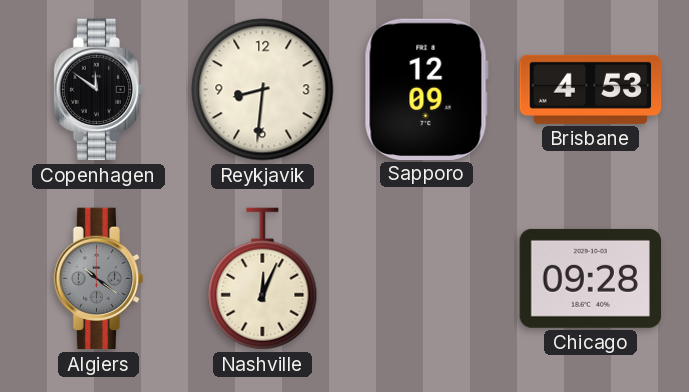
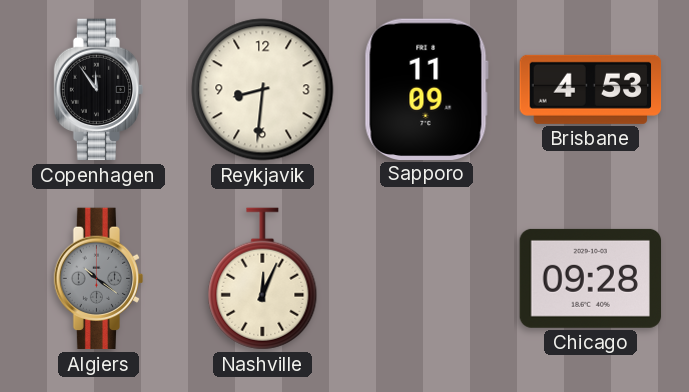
Copenhagen: 11:51 -> 11:54 (99, 90)
Sapporo: 12:09 -> 11:09 (426, 89)
